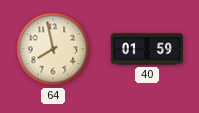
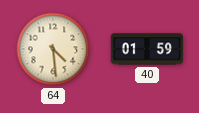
64: 7:58 -> 4:29 (53, 49)
